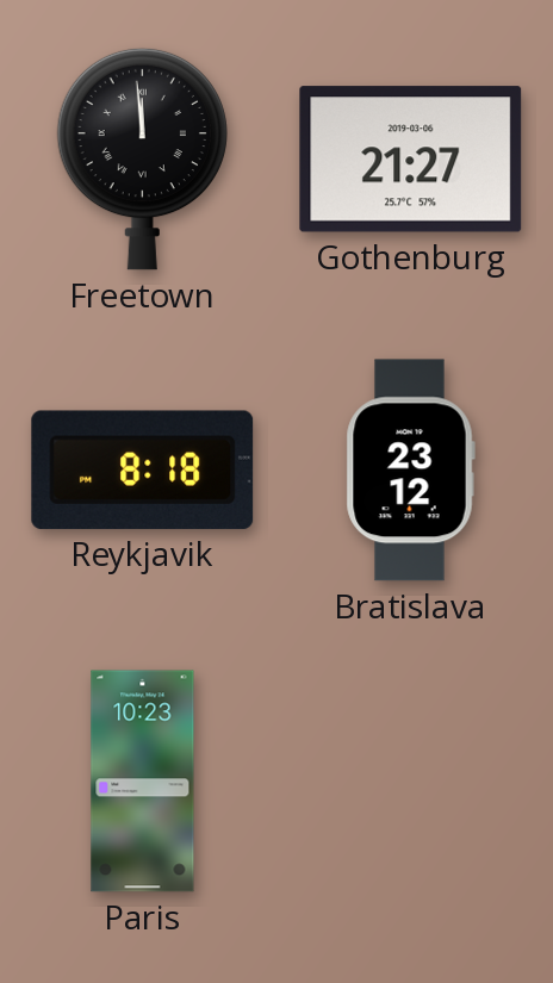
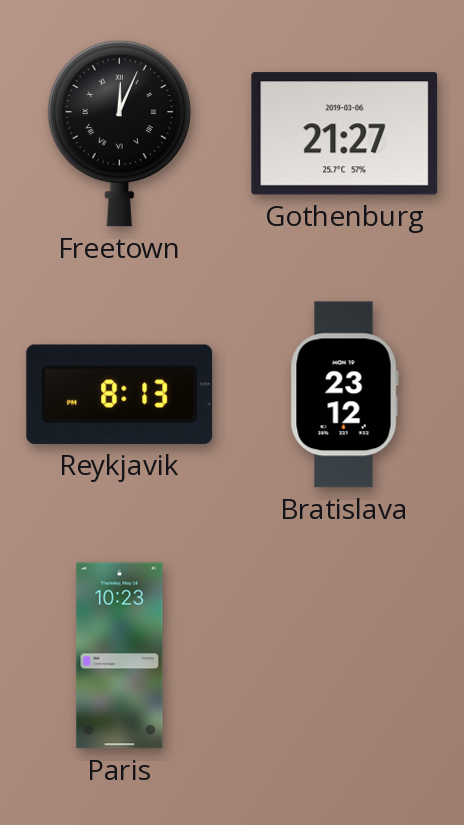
Freetown: 11:59 -> 12:04 (119, 133)
Reykjavik: 8:18 -> 8:13 (120, 394)
